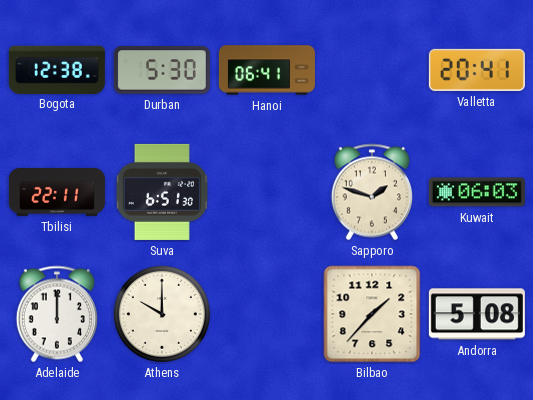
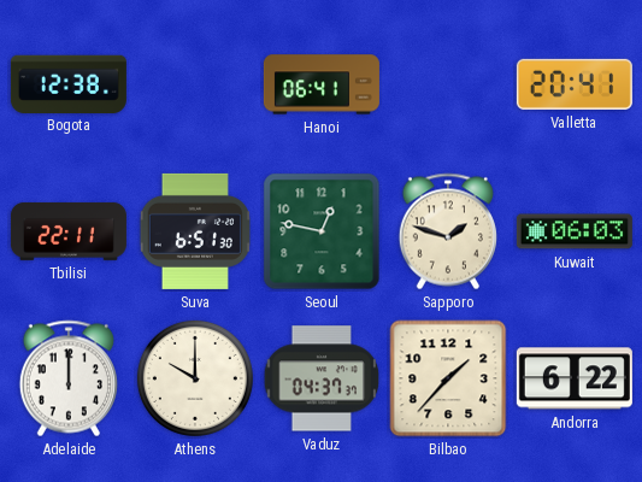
Durban: 5:30 -> none (162, 70)
Seoul: none -> 12:47 (322, 231)
Vaduz: none -> 04:37 (322, 378)
Andorra: 5:08 -> 6:22 (575, 378)
